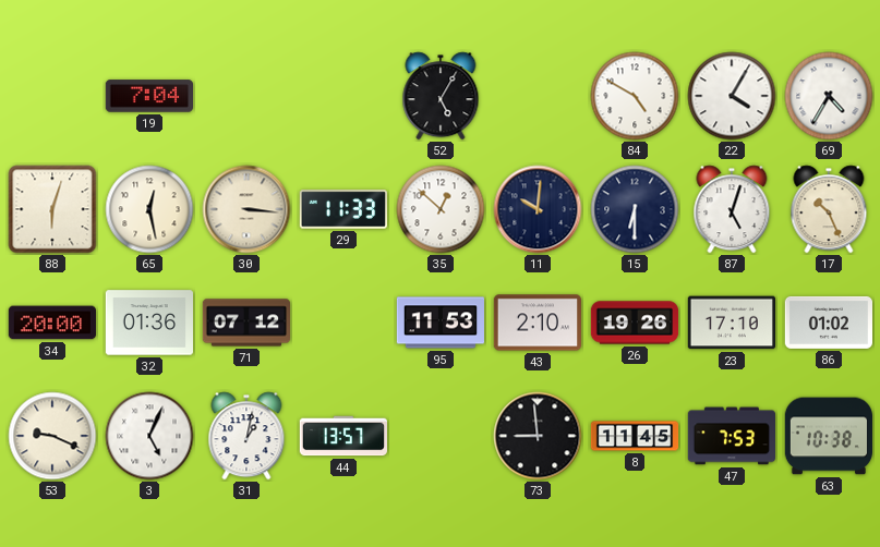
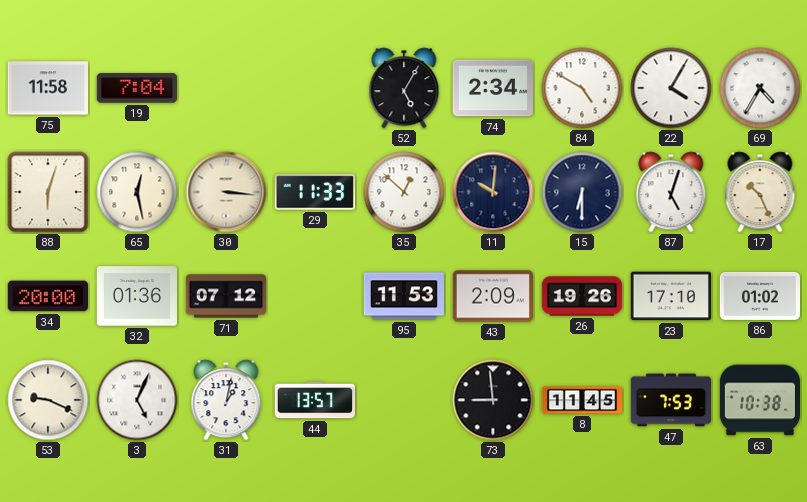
75: none -> 11:58 (47, 88)
74: none -> 2:34 (492, 88)
43: 2:10 -> 2:09 (492, 296)
